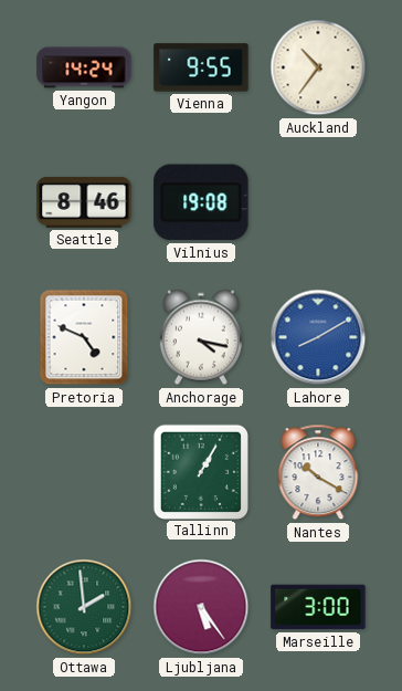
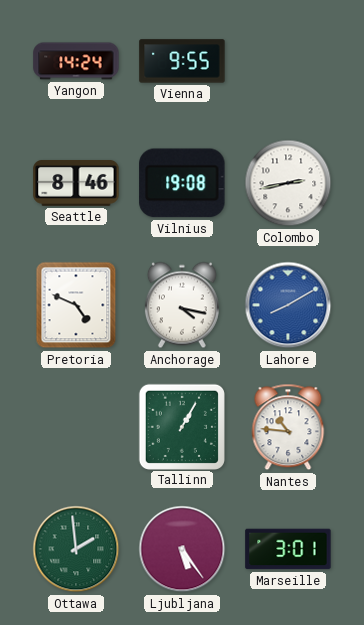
Auckland: 10:36 -> none (318, 67)
Colombo: none -> 2:43 (288, 183)
Nantes: 10:20 -> 10:46 (288, 427)
Marseille: 3:00 -> 3:01 (288, 549)
